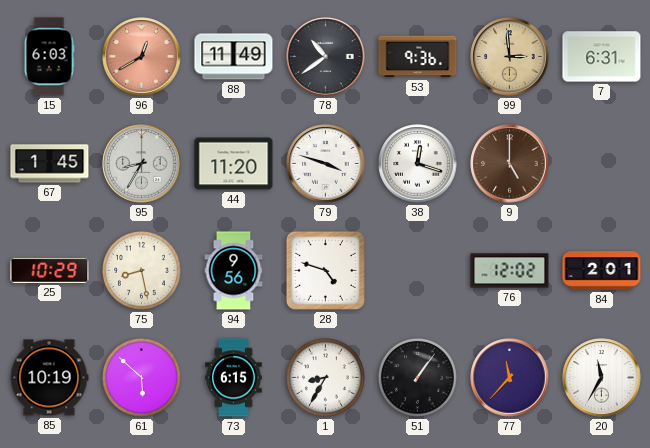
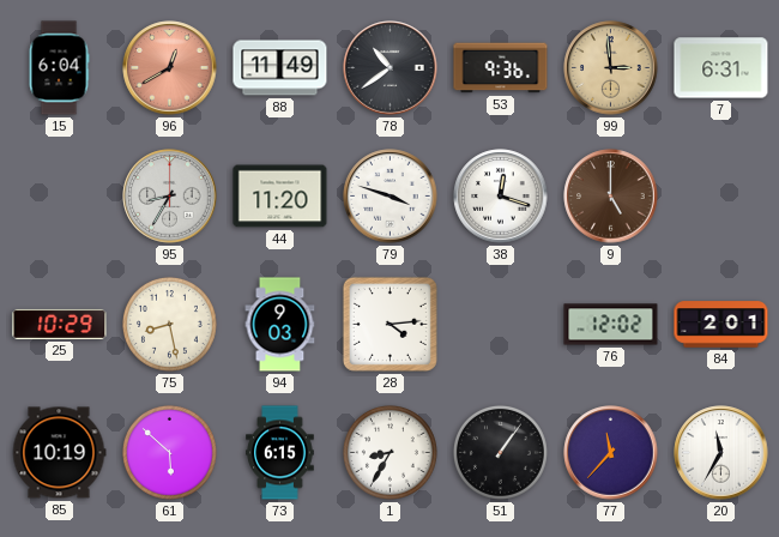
15: 6:03 -> 6:04 (59, 68)
67: 1:45 -> none (50, 164)
94: 9:56 -> 9:03 (280, 325)
28: 4:48 -> 4:14 (389, 324)
